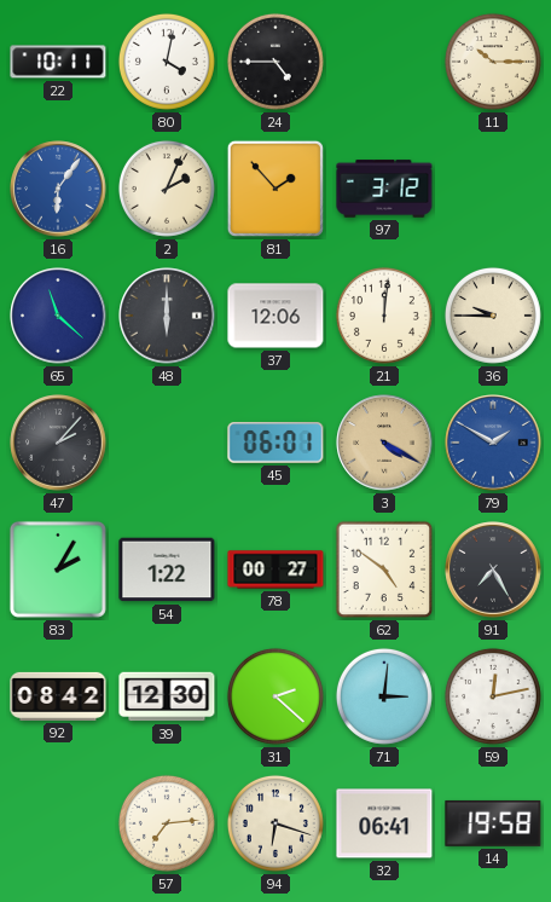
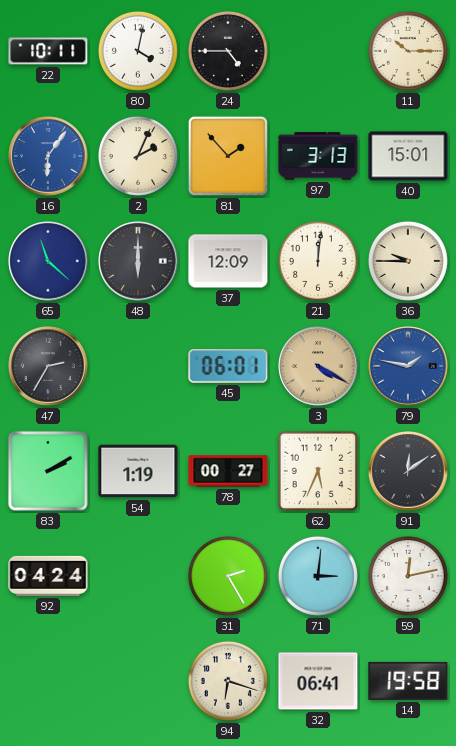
97: 3:12 -> 3:13 (318, 156)
40: none -> 15:01 (408, 156)
37: 12:06 -> 12:09 (228, 261)
47: 2:07 -> 2:35 (48, 366)
79: 1:50 -> 1:47 (408, 366)
83: 2:05 -> 2:10 (48, 471)
54: 1:22 -> 1:19 (138, 471)
62: 4:51 -> 5:34 (318, 471)
91: 7:25 -> 12:09 (408, 471)
92: 08:42 -> 04:24 (48, 576)
39: 12:30 -> none (167, 696)
31: 2:22 -> 2:25 (228, 576)
57: 7:14 -> none (167, 823)
